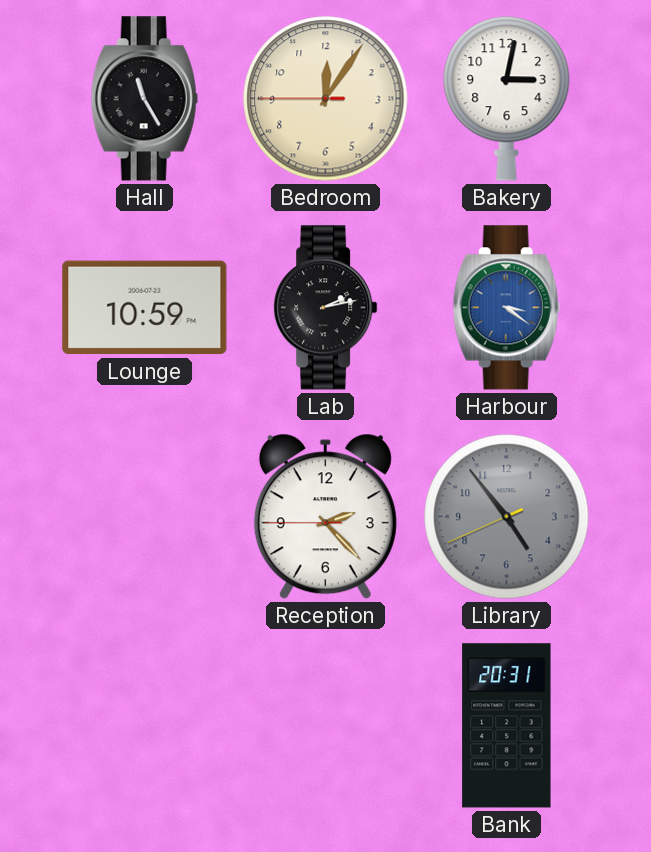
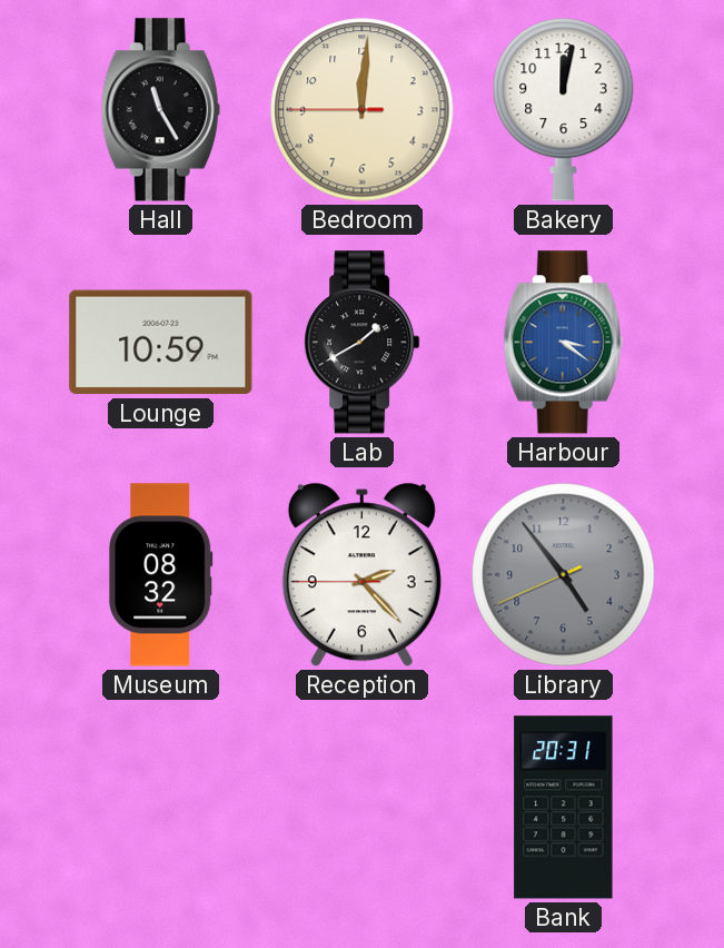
Bedroom: 12:05 -> 12:00 (363, 110)
Bakery: 3:02 -> 12:02 (564, 110)
Lab: 2:13 -> 1:40 (363, 343)
Museum: none -> 08:32 (161, 575)
